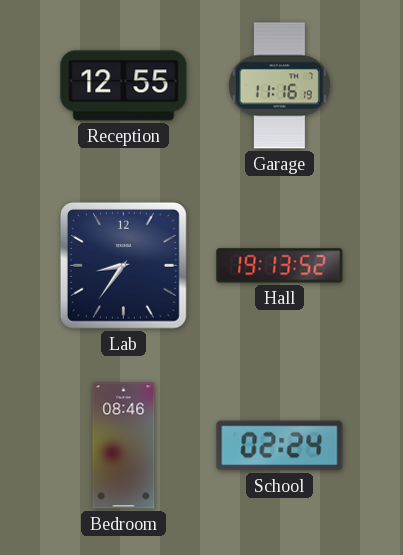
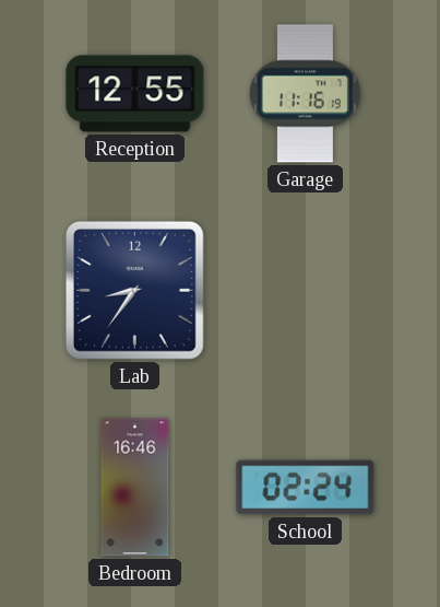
Hall: 19:13 -> none (280, 266)
Bedroom: 08:46 -> 16:46 (135, 488)
